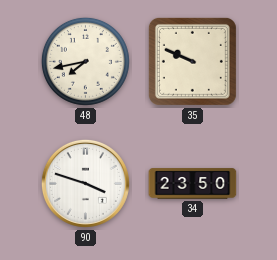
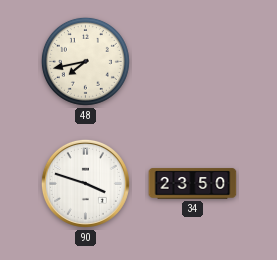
35: 9:49 -> none (192, 61)
